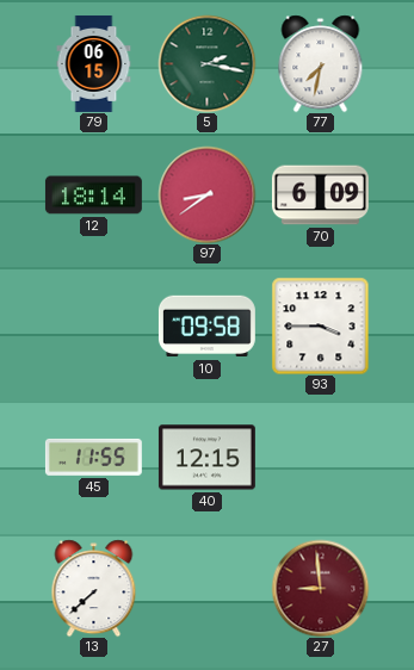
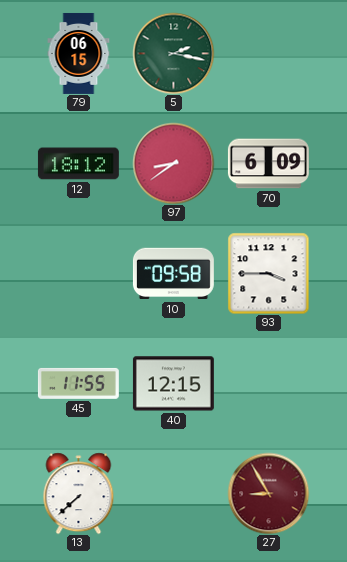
77: 7:32 -> none (321, 63)
12: 18:14 -> 18:12 (78, 164)
27: 8:59 -> 8:55 (268, 493)
